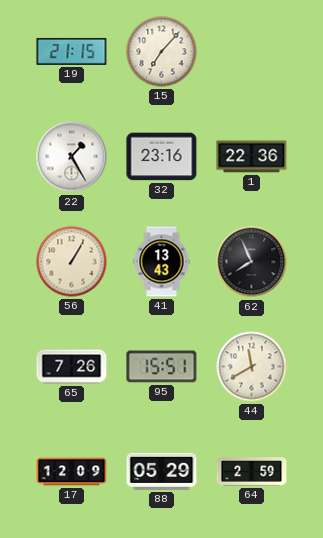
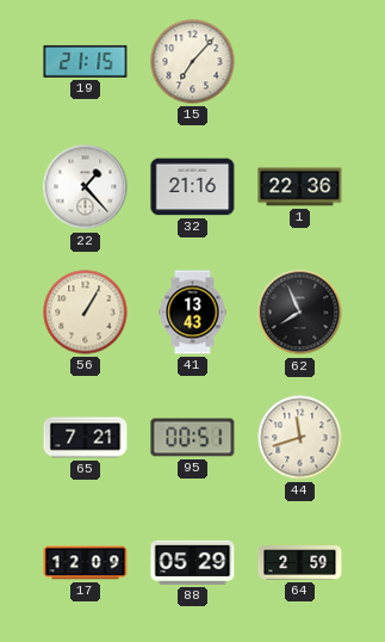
22: 1:25 -> 1:23 (86, 187)
32: 23:16 -> 21:16 (193, 187)
65: 7:26 -> 7:21 (86, 438)
95: 15:51 -> 00:51 (193, 438)
44: 11:40 -> 11:42 (300, 438)
